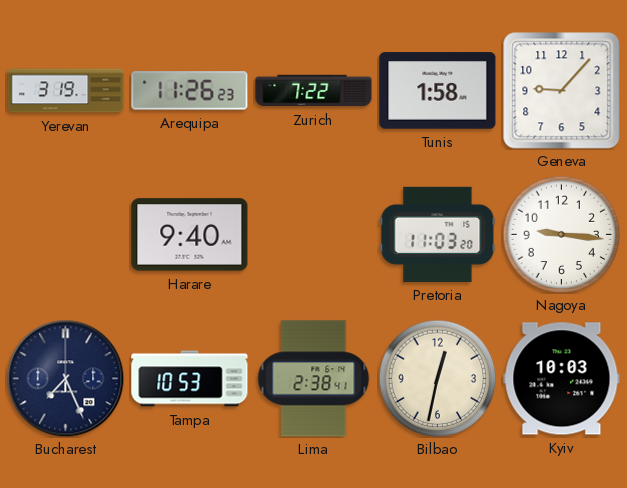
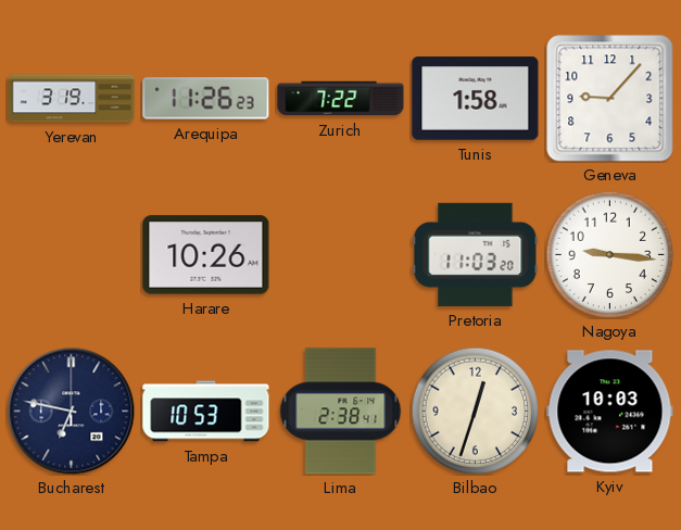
Harare: 9:40 -> 10:26 (206, 255)
Bucharest: 7:26 -> 6:47 (71, 411)
Bilbao: 12:32 -> 12:33 (475, 411)
